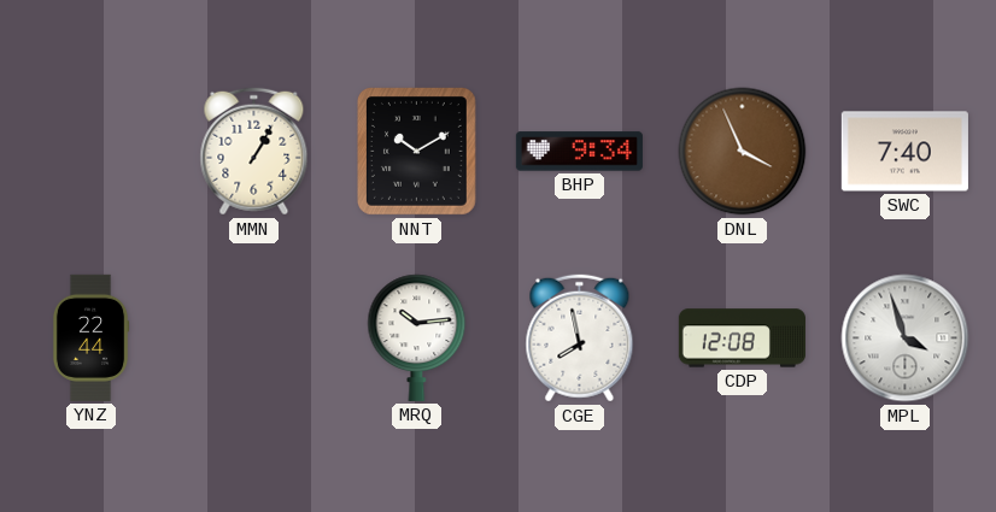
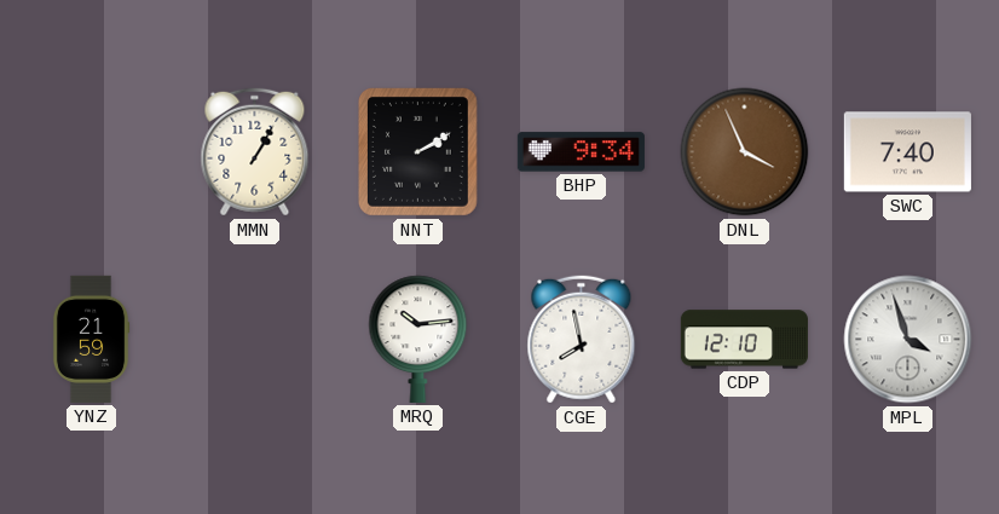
NNT: 10:10 -> 2:10 (417, 151)
YNZ: 22:44 -> 21:59 (91, 339)
CDP: 12:08 -> 12:10 (744, 340)
